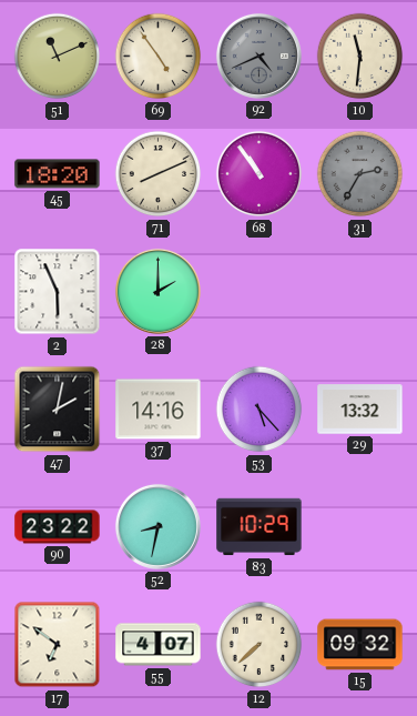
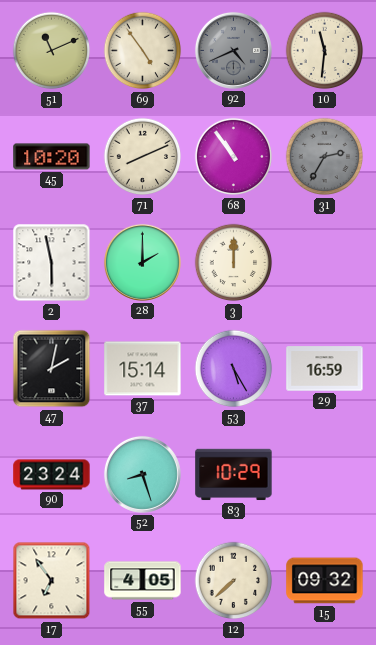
45: 18:20 -> 10:20 (52, 157)
2: 5:56 -> 5:58 (52, 263)
3: none -> 12:00 (234, 263)
37: 14:16 -> 15:14 (143, 369)
53: 5:23 -> 5:25 (234, 369)
29: 13:32 -> 16:59 (325, 369)
90: 23:22 -> 23:24 (52, 475)
52: 8:32 -> 8:27 (142, 474)
17: 6:51 -> 6:54 (52, 581)
55: 4:07 -> 4:05 (143, 581)
